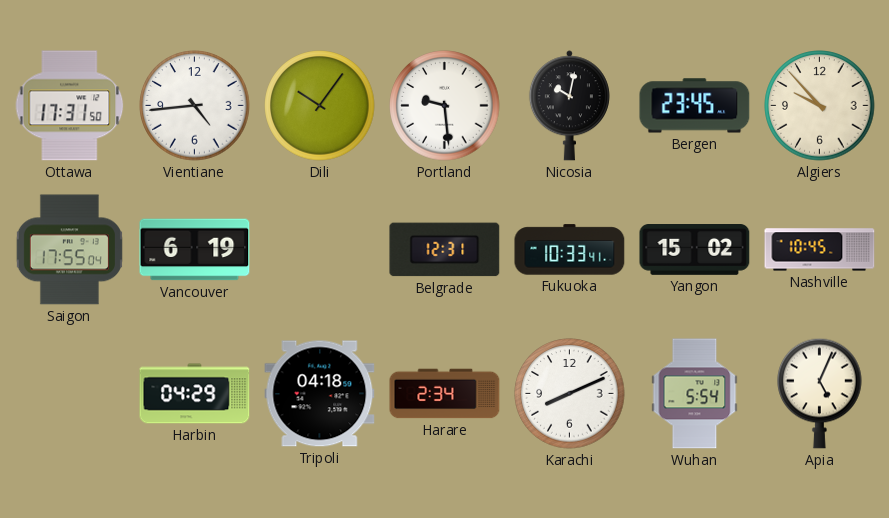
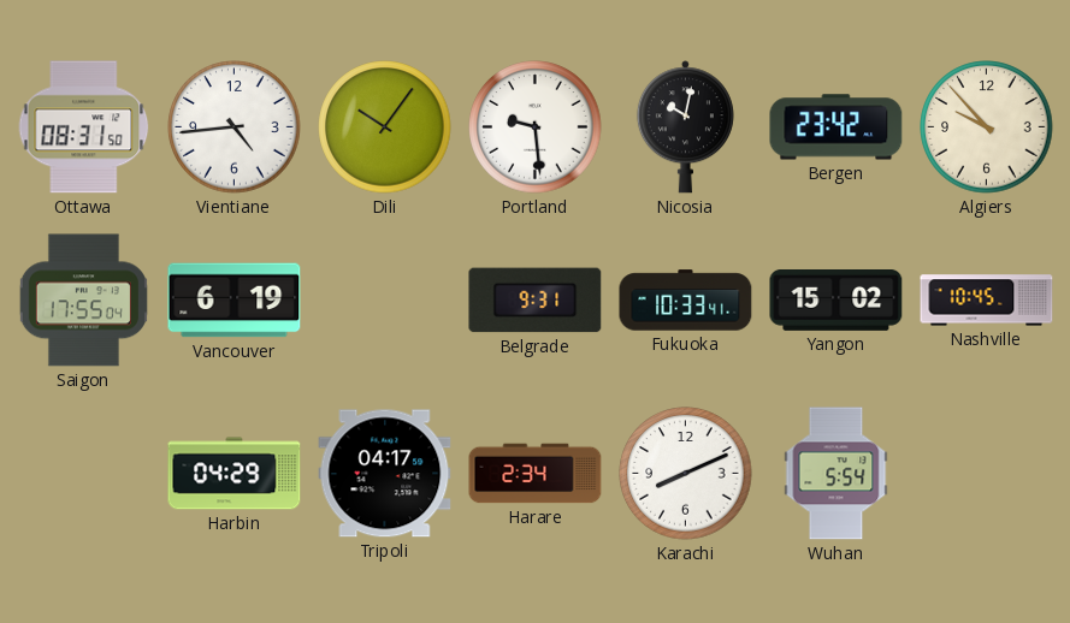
Ottawa: 17:31 -> 08:31 (84, 127)
Bergen: 23:45 -> 23:42 (837, 127)
Belgrade: 12:31 -> 9:31 (536, 301)
Tripoli: 04:18 -> 04:17 (385, 474)
Apia: 5:04 -> none (820, 393)
